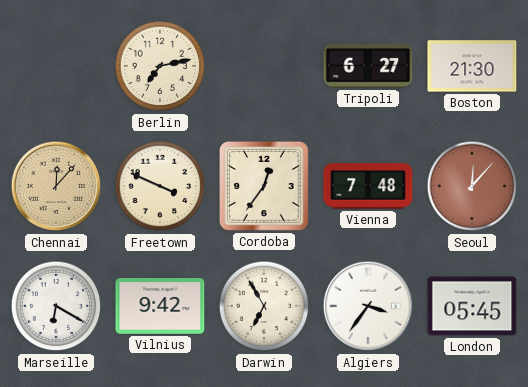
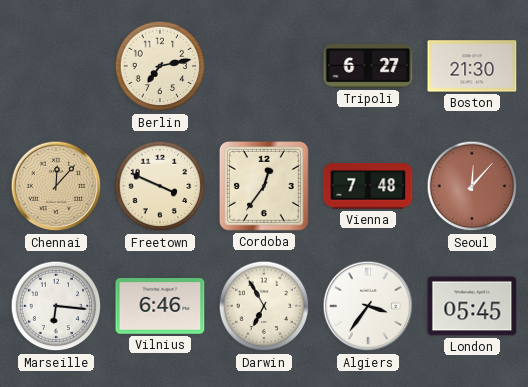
Marseille: 6:20 -> 6:16 (56, 306)
Vilnius: 9:42 -> 6:46 (160, 307)
